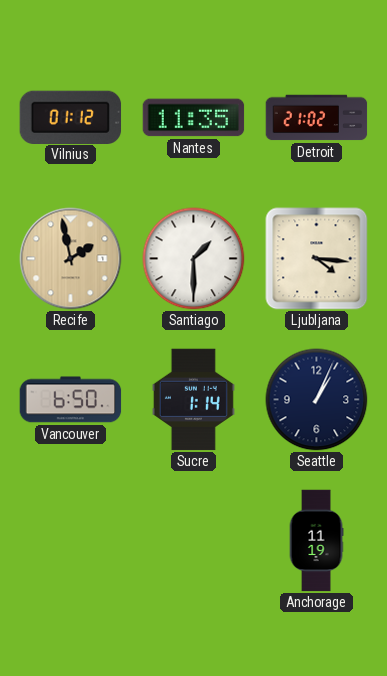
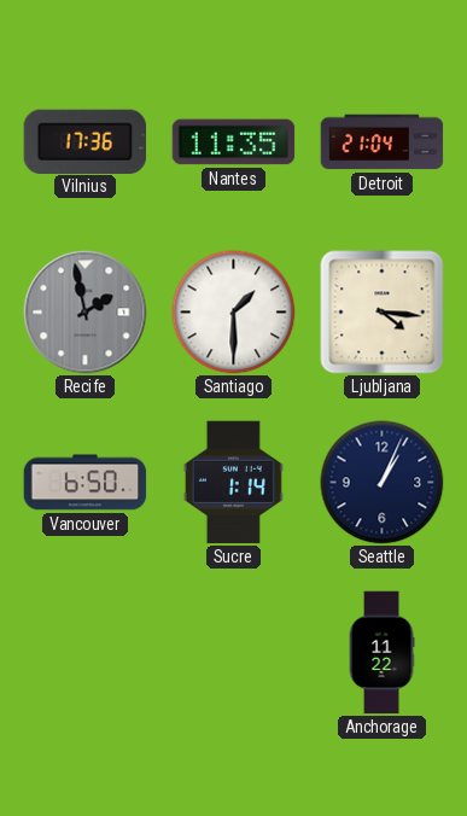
Vilnius: 01:12 -> 17:36 (86, 141)
Detroit: 21:02 -> 21:04 (383, 142)
Recife dial: champagne -> grey (86, 313)
Anchorage: 11:19 -> 11:22 (381, 653)
